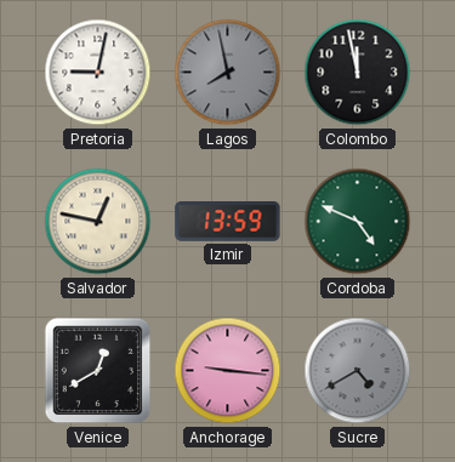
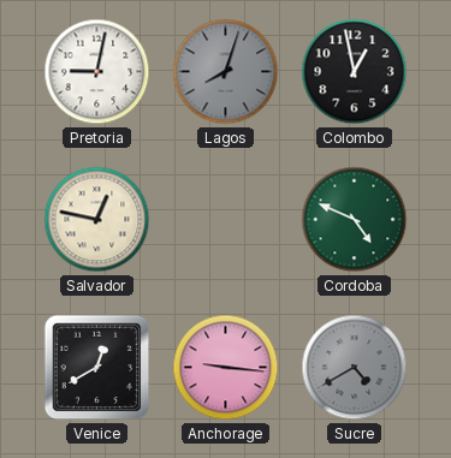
Lagos: 7:58 -> 8:03 (226, 72)
Colombo: 11:58 -> 12:58 (355, 72)
Izmir: 13:59 -> none (228, 222)
